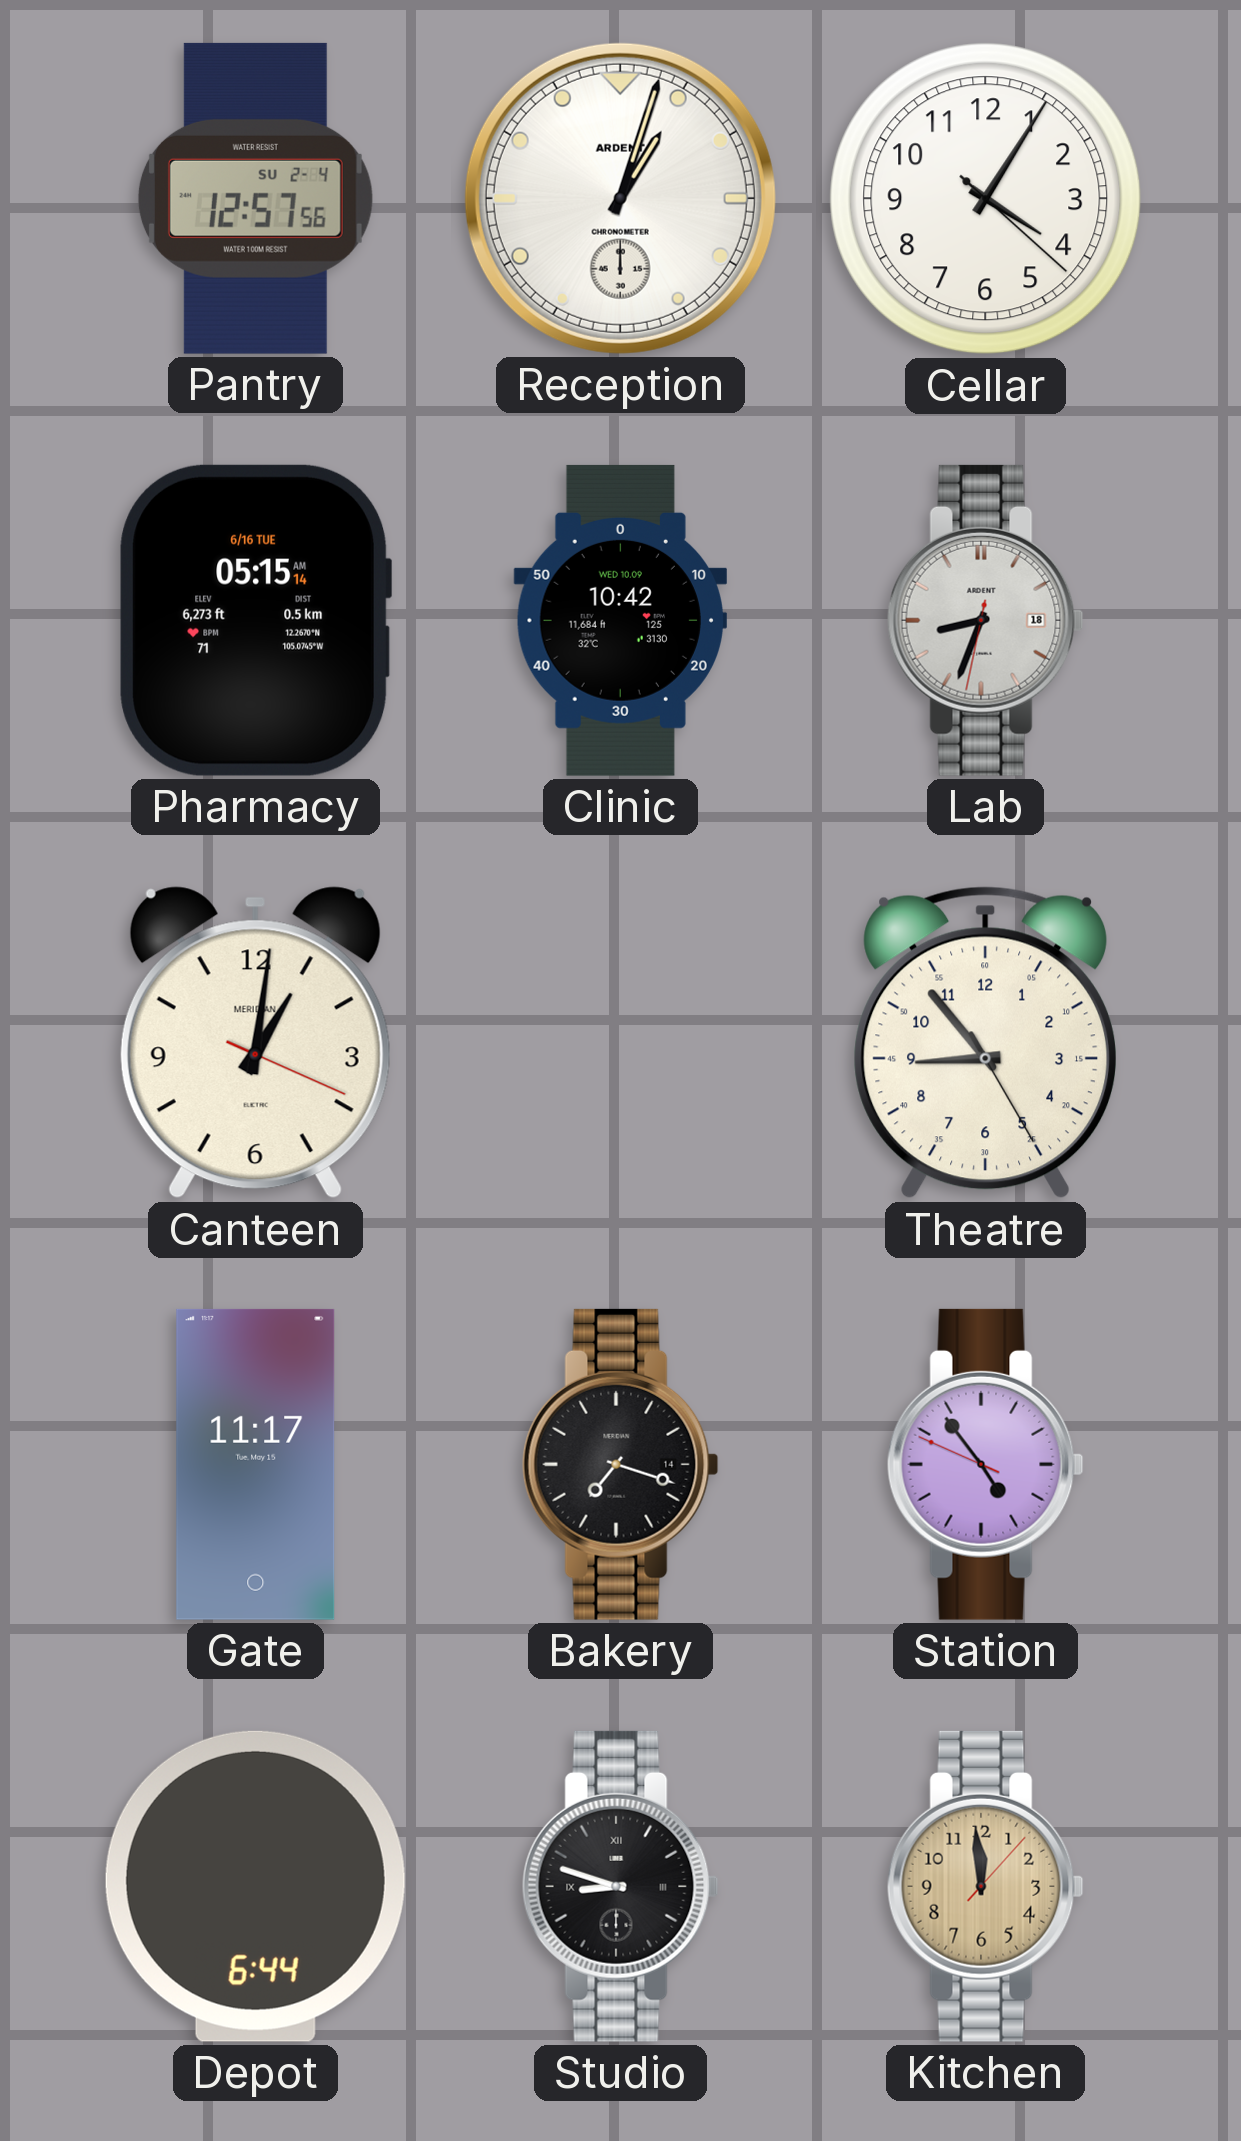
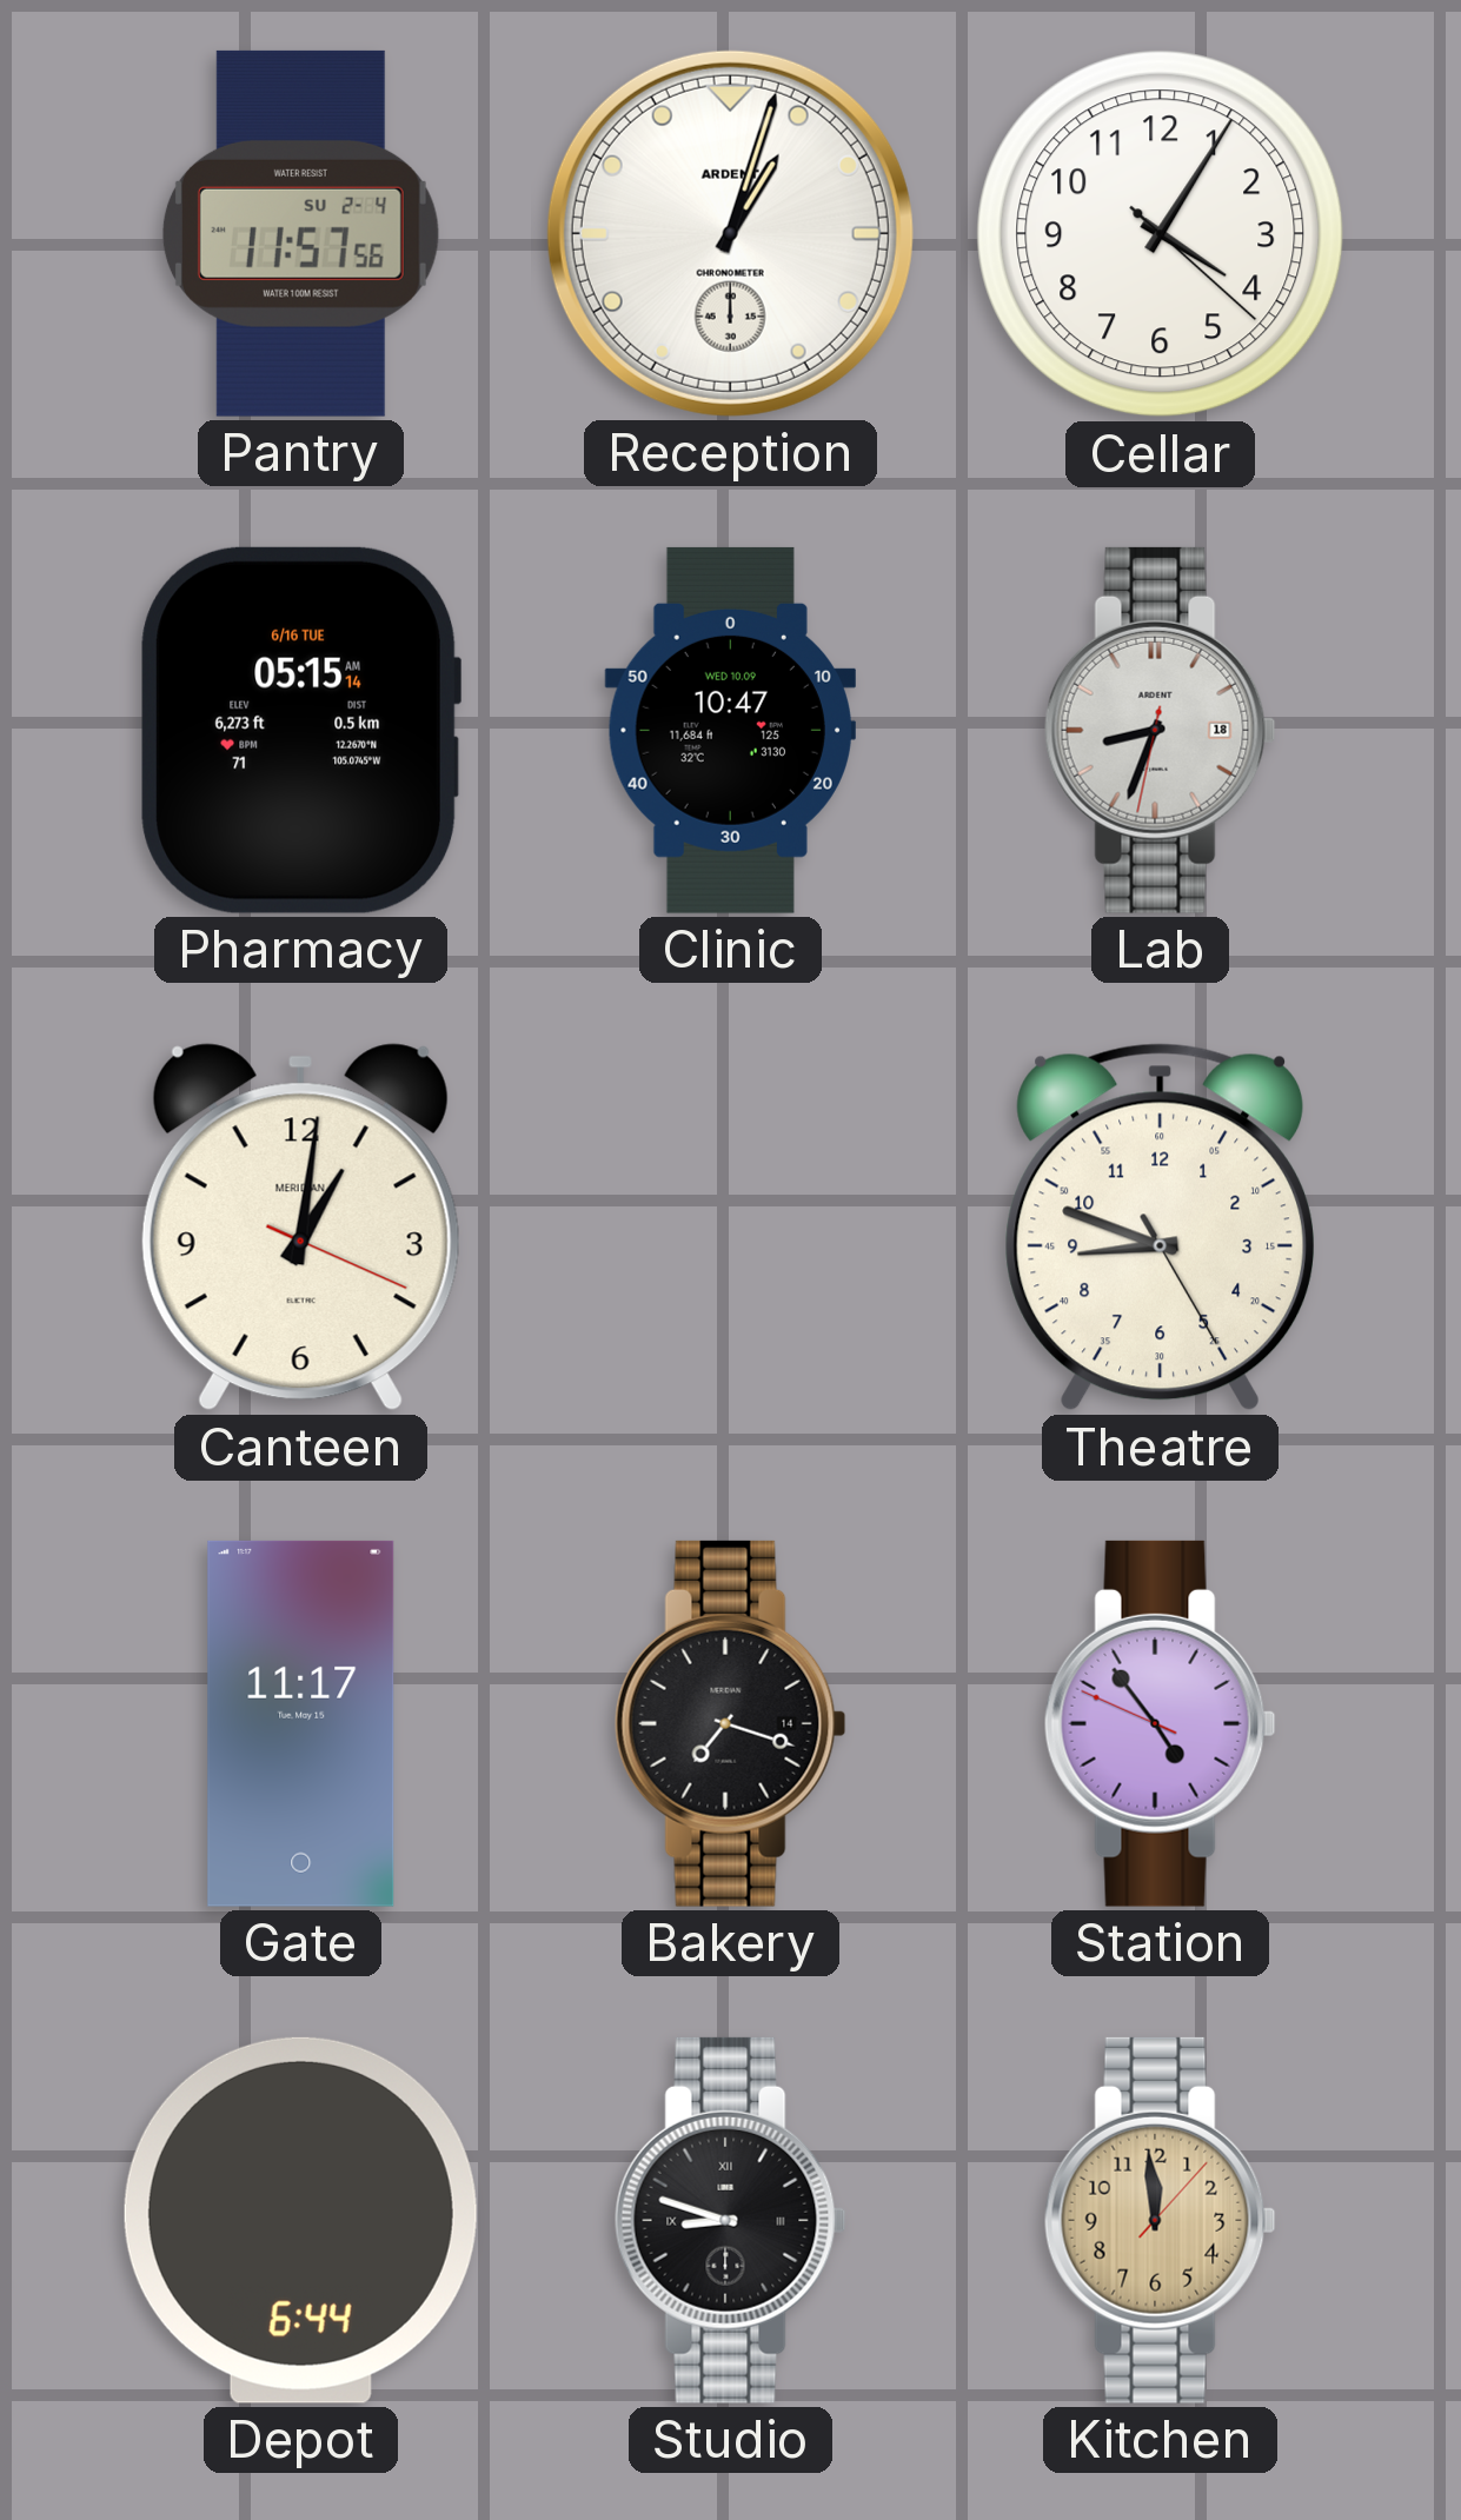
Pantry: 12:57 -> 11:57 (300, 233)
Clinic: 10:42 -> 10:47 (730, 730)
Theatre: 8:53 -> 8:48 (1160, 1228)
